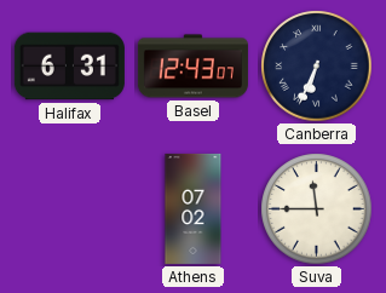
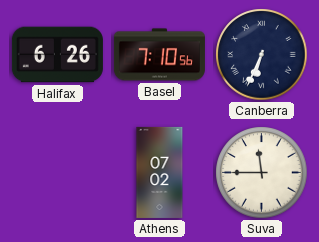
Halifax: 6:31 -> 6:26 (57, 55)
Basel: 12:43 -> 7:10 (159, 55)
